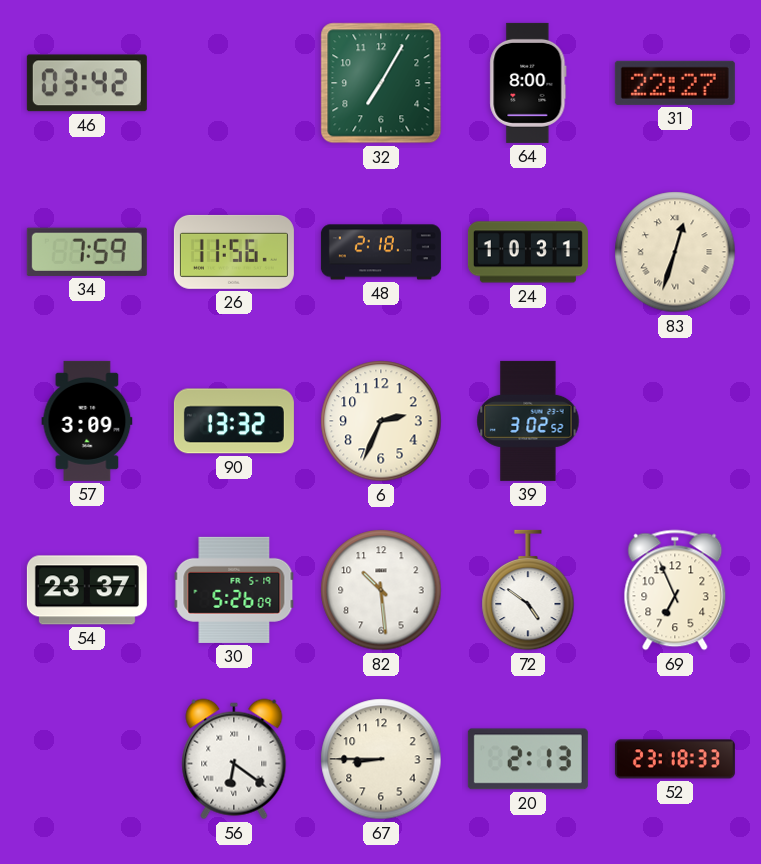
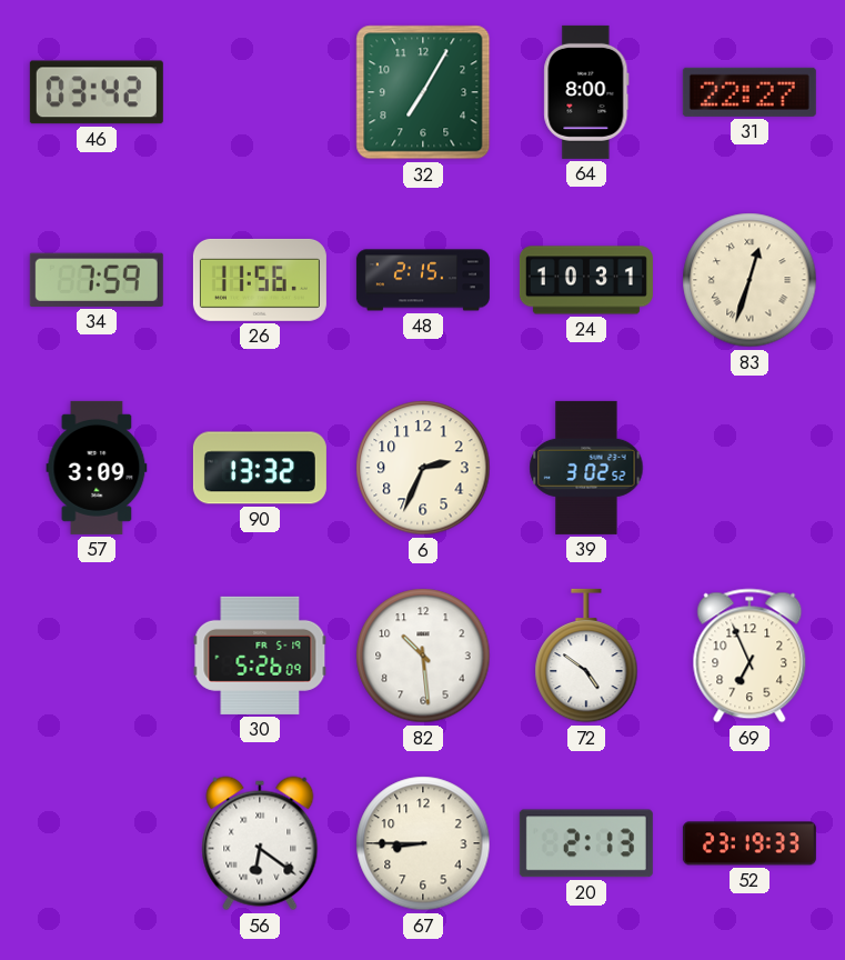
48: 2:18 -> 2:15 (423, 280)
54: 23:37 -> none (87, 590)
52: 23:18 -> 23:19 (750, 843)
